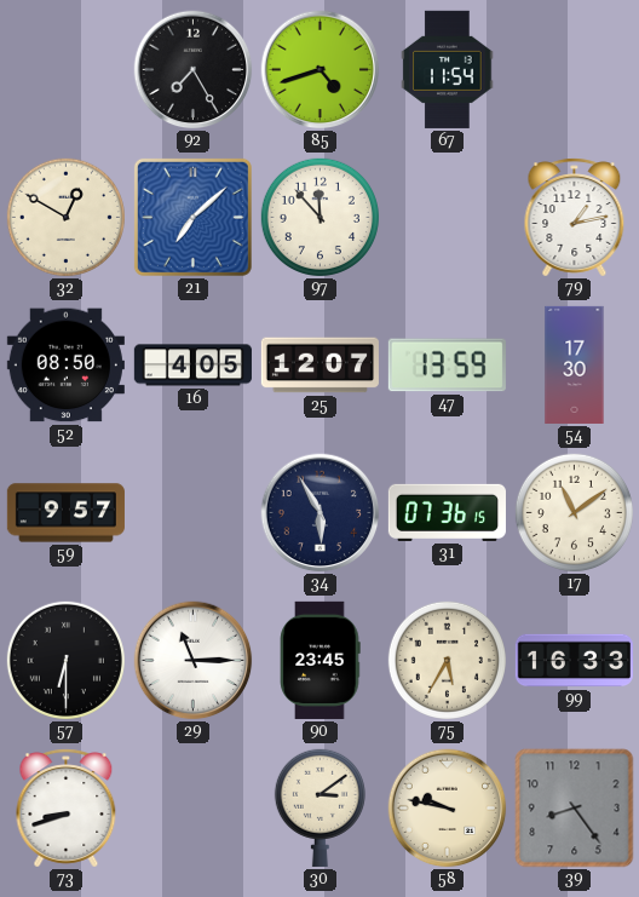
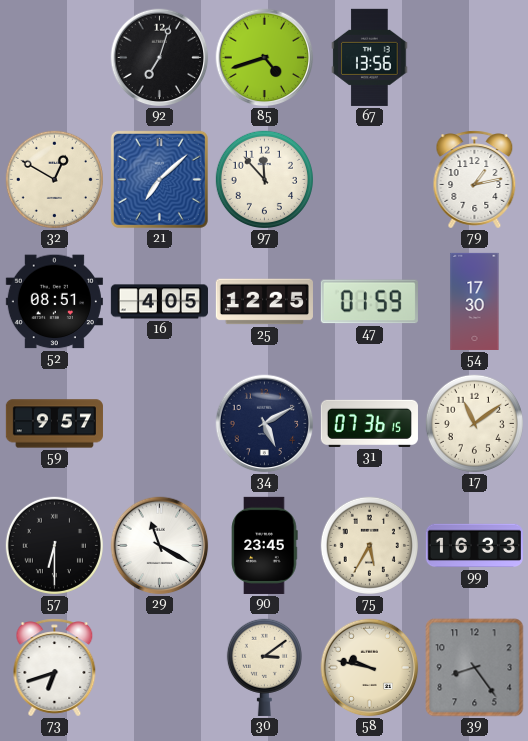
92: 7:25 -> 7:03 (160, 58)
67: 11:54 -> 13:56 (370, 57)
52: 08:50 -> 08:51 (54, 302)
25: 12:07 -> 12:25 (264, 302)
47: 13:59 -> 01:59 (369, 302)
34: 5:55 -> 5:10 (265, 424)
29: 11:15 -> 11:20 (160, 546)
73: 8:42 -> 6:42 (55, 668)
